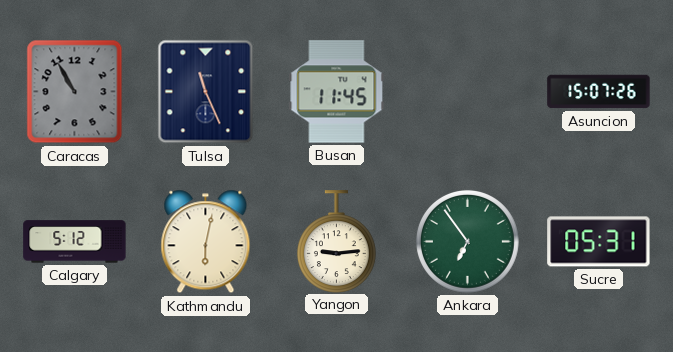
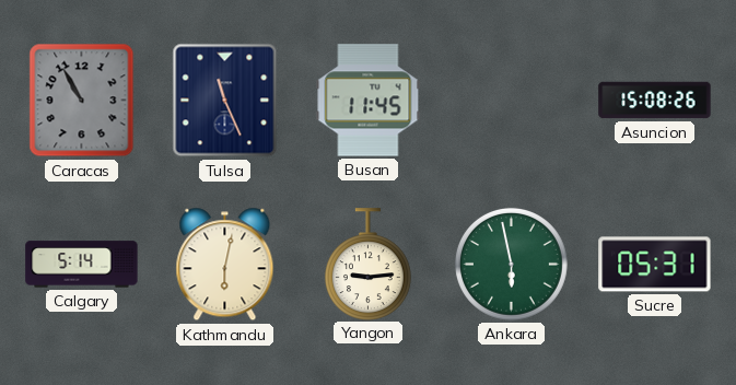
Asuncion: 15:07 -> 15:08 (655, 101)
Calgary: 5:12 -> 5:14 (82, 265)
Ankara: 6:54 -> 5:58 (511, 264)
